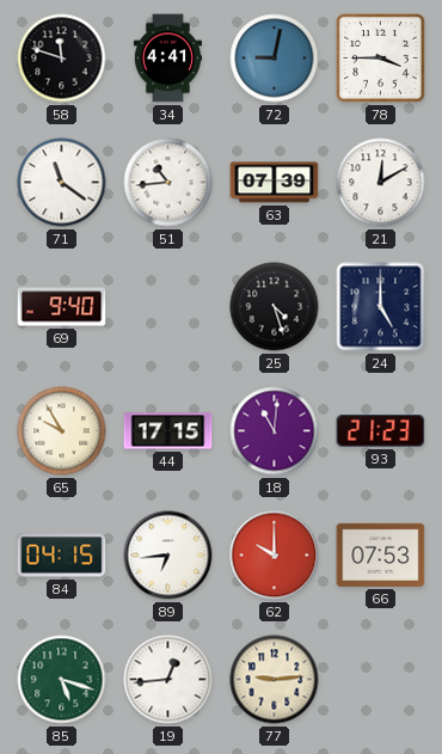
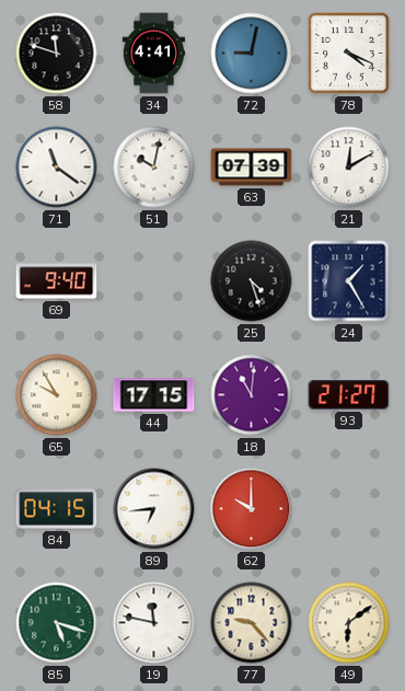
78: 3:45 -> 4:19 (349, 54)
51: 10:44 -> 10:02 (154, 168)
24: 5:00 -> 1:25 (349, 281)
93: 21:23 -> 21:27 (349, 395)
66: 07:53 -> none (381, 554)
19: 12:44 -> 11:47 (154, 623)
77: 9:14 -> 9:23 (252, 623)
49: none -> 6:09 (349, 623)
